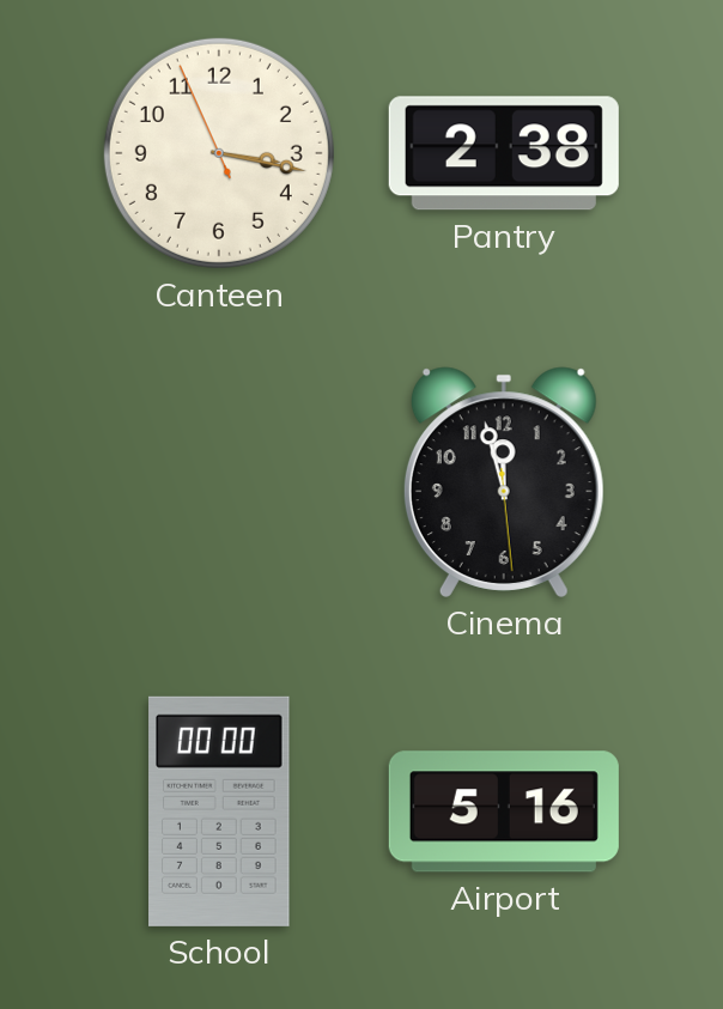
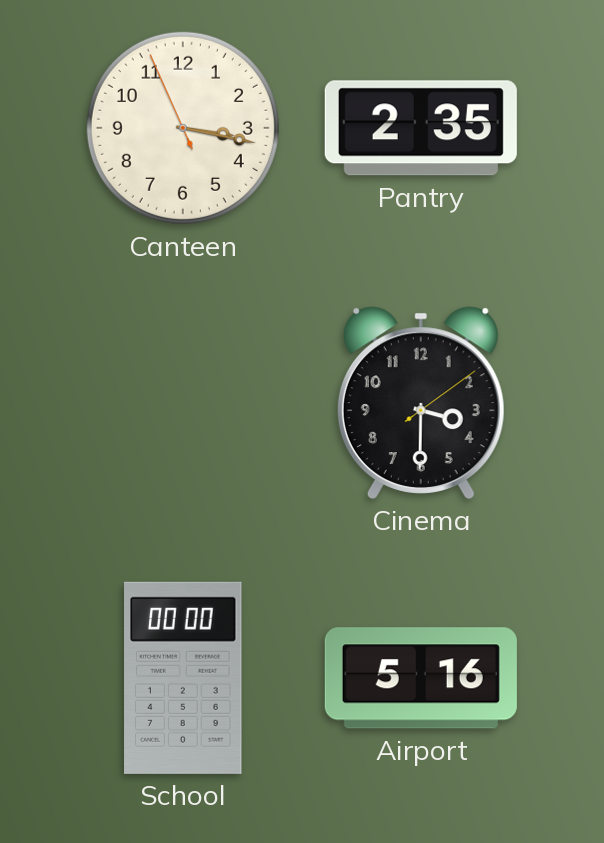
Pantry: 2:38 -> 2:35 (421, 128)
Cinema: 11:57 -> 3:30 (421, 403)
